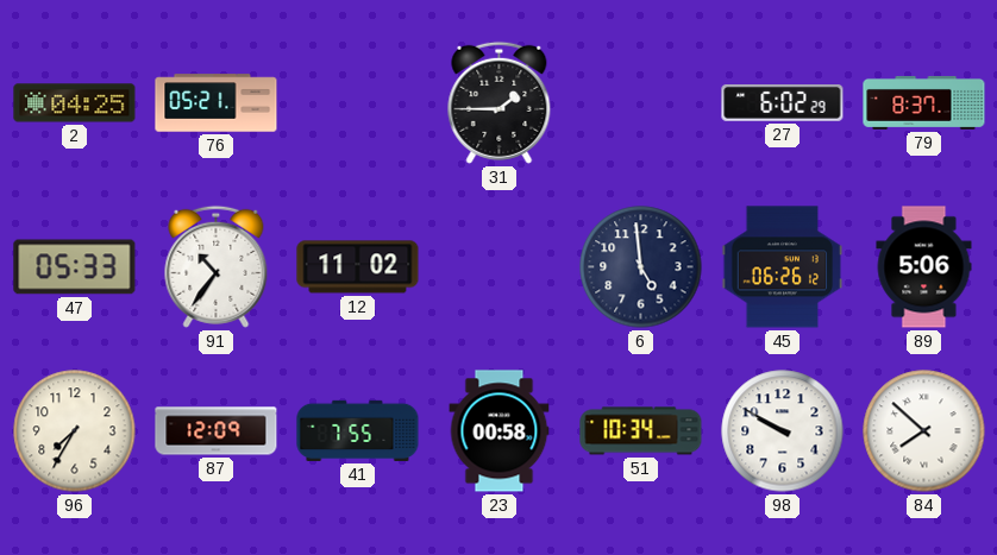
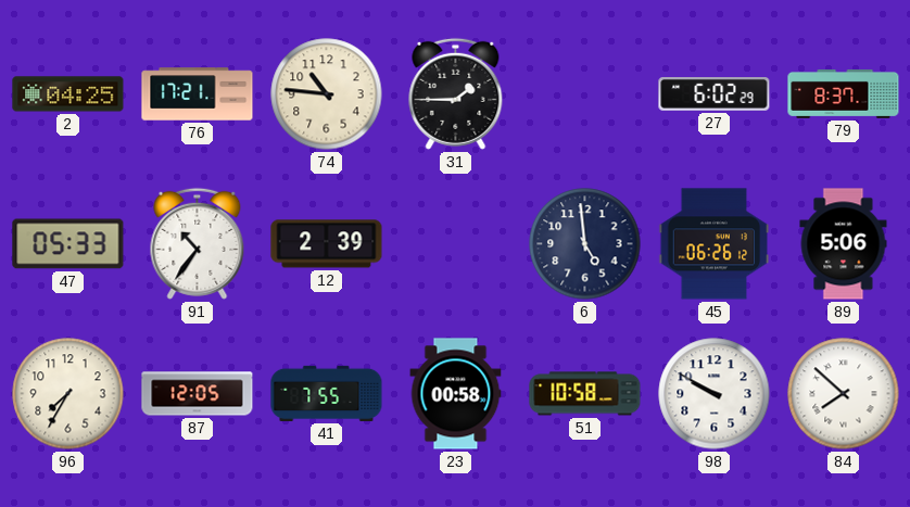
76: 05:21 -> 17:21 (198, 94)
74: none -> 10:46 (327, 94)
12: 11:02 -> 2:39 (327, 244)
87: 12:09 -> 12:05 (198, 394)
51: 10:34 -> 10:58 (585, 394)
